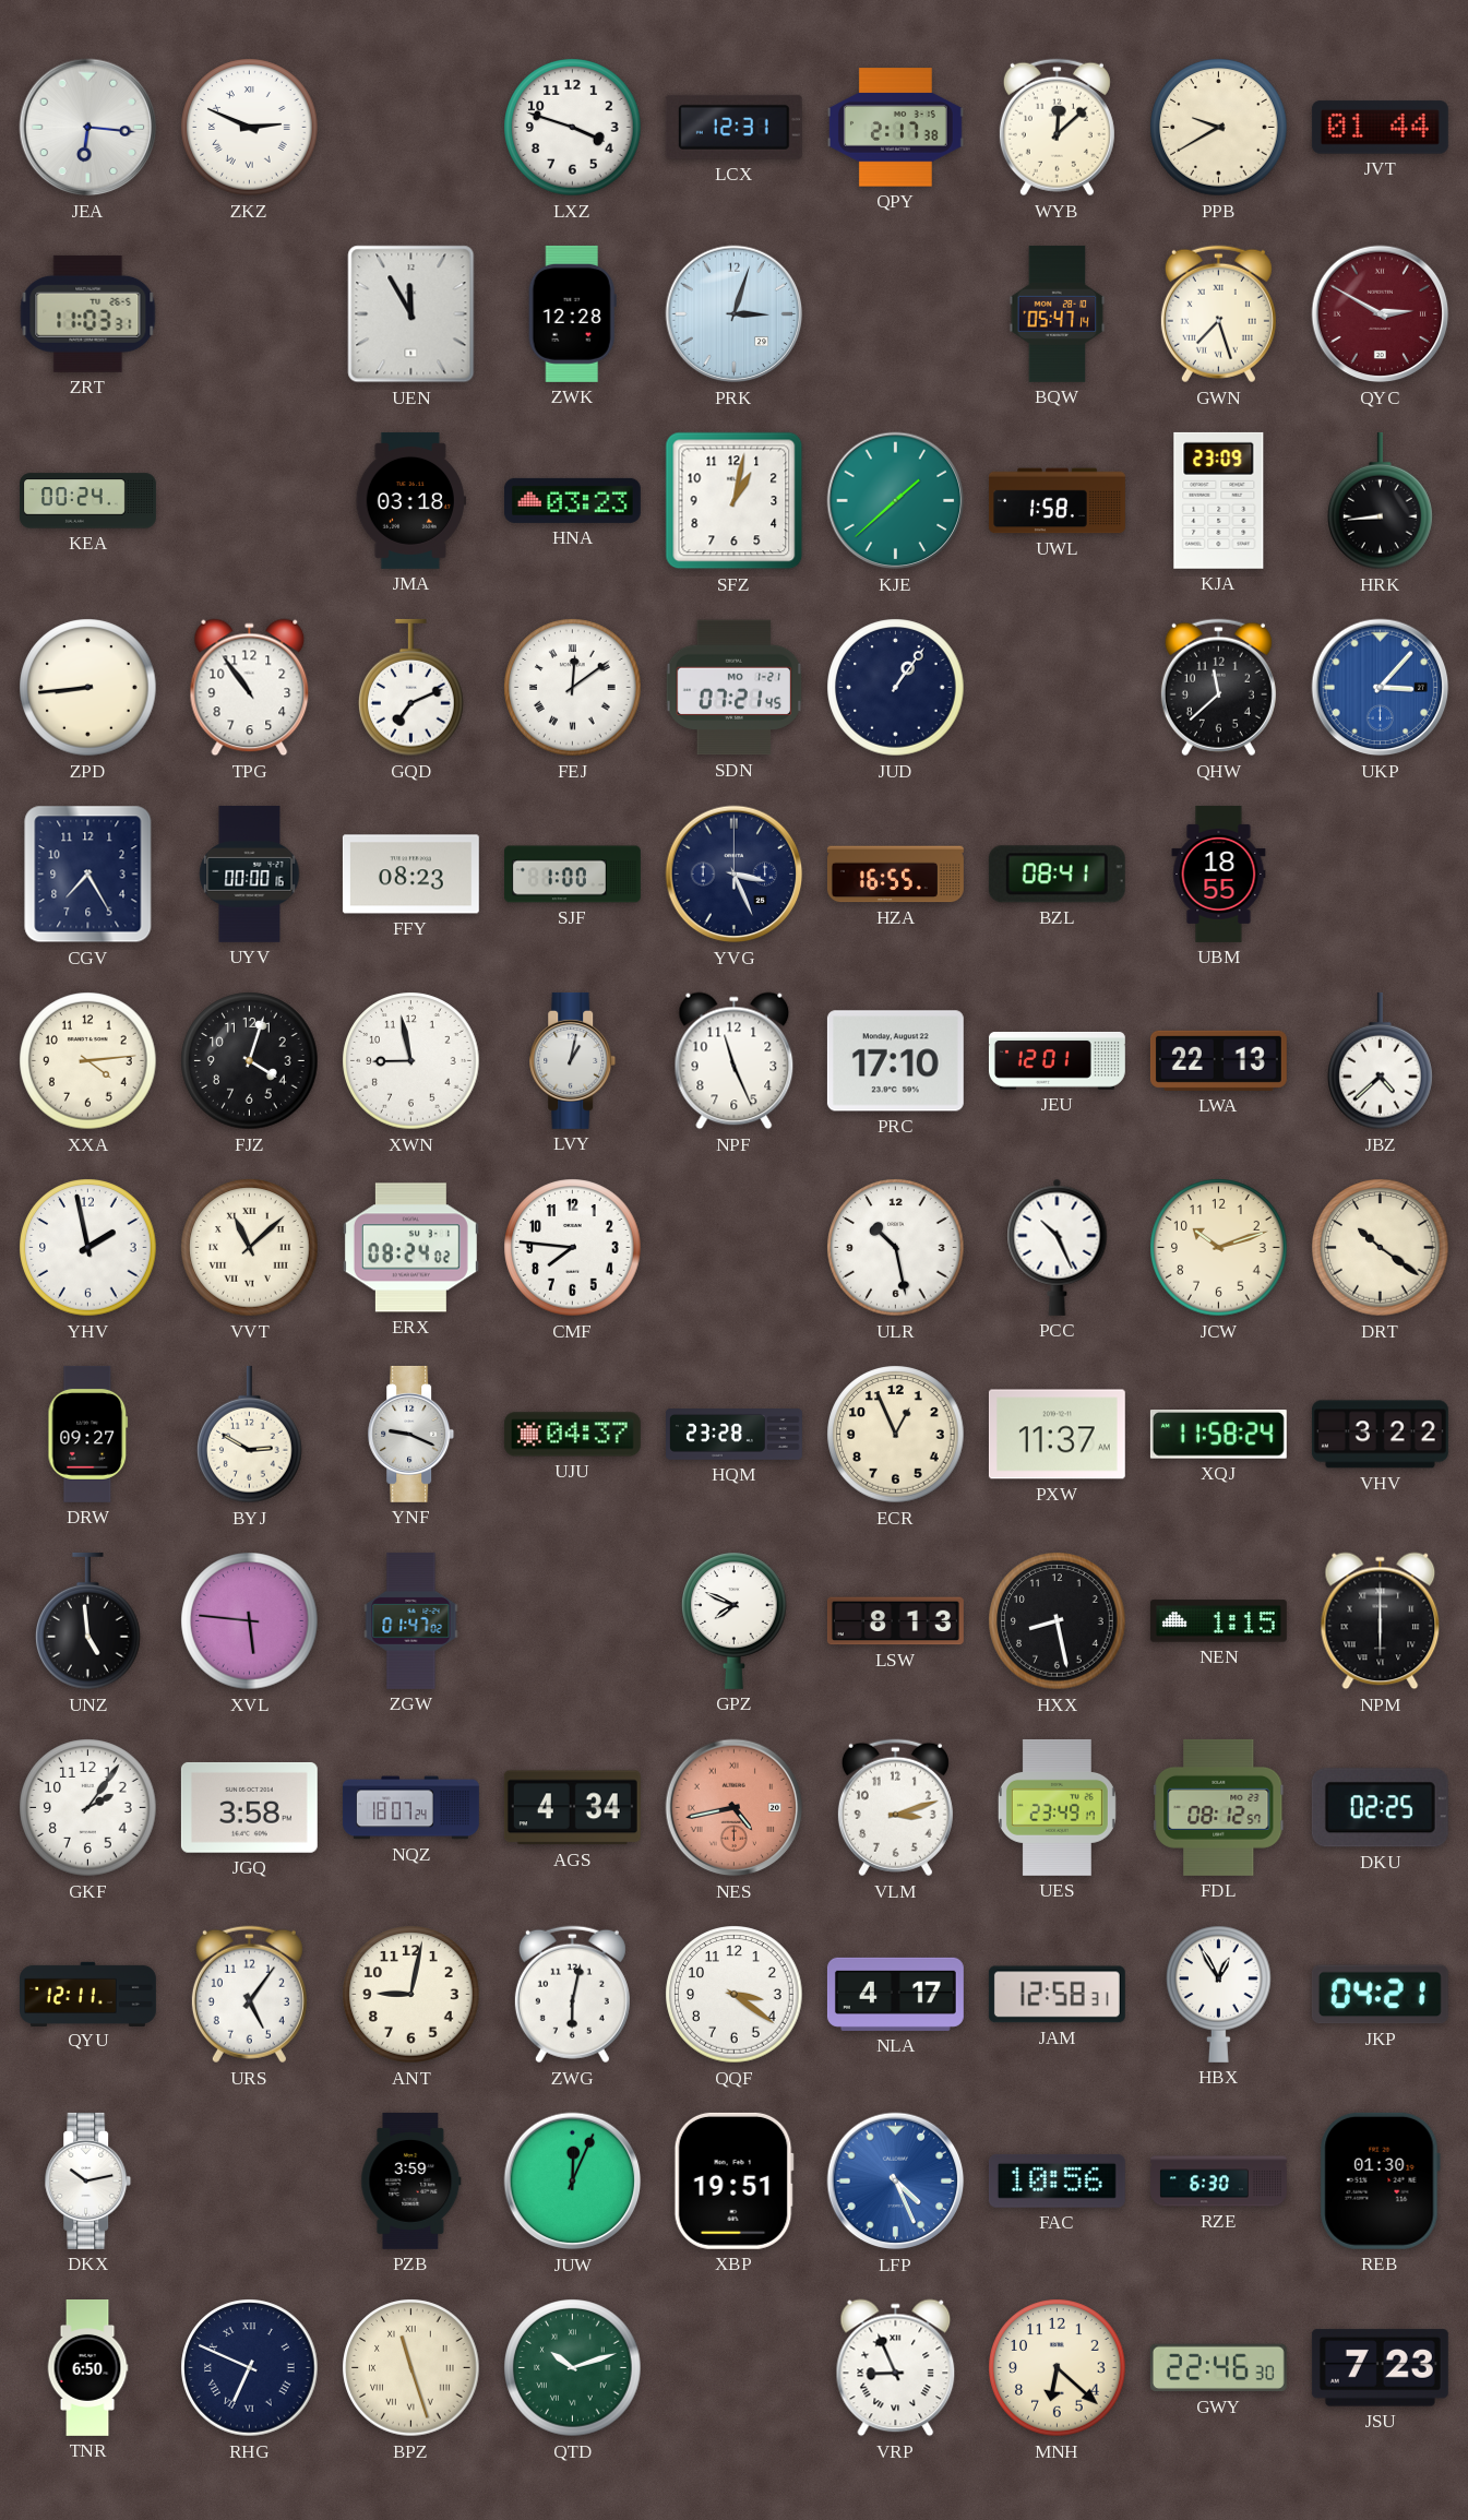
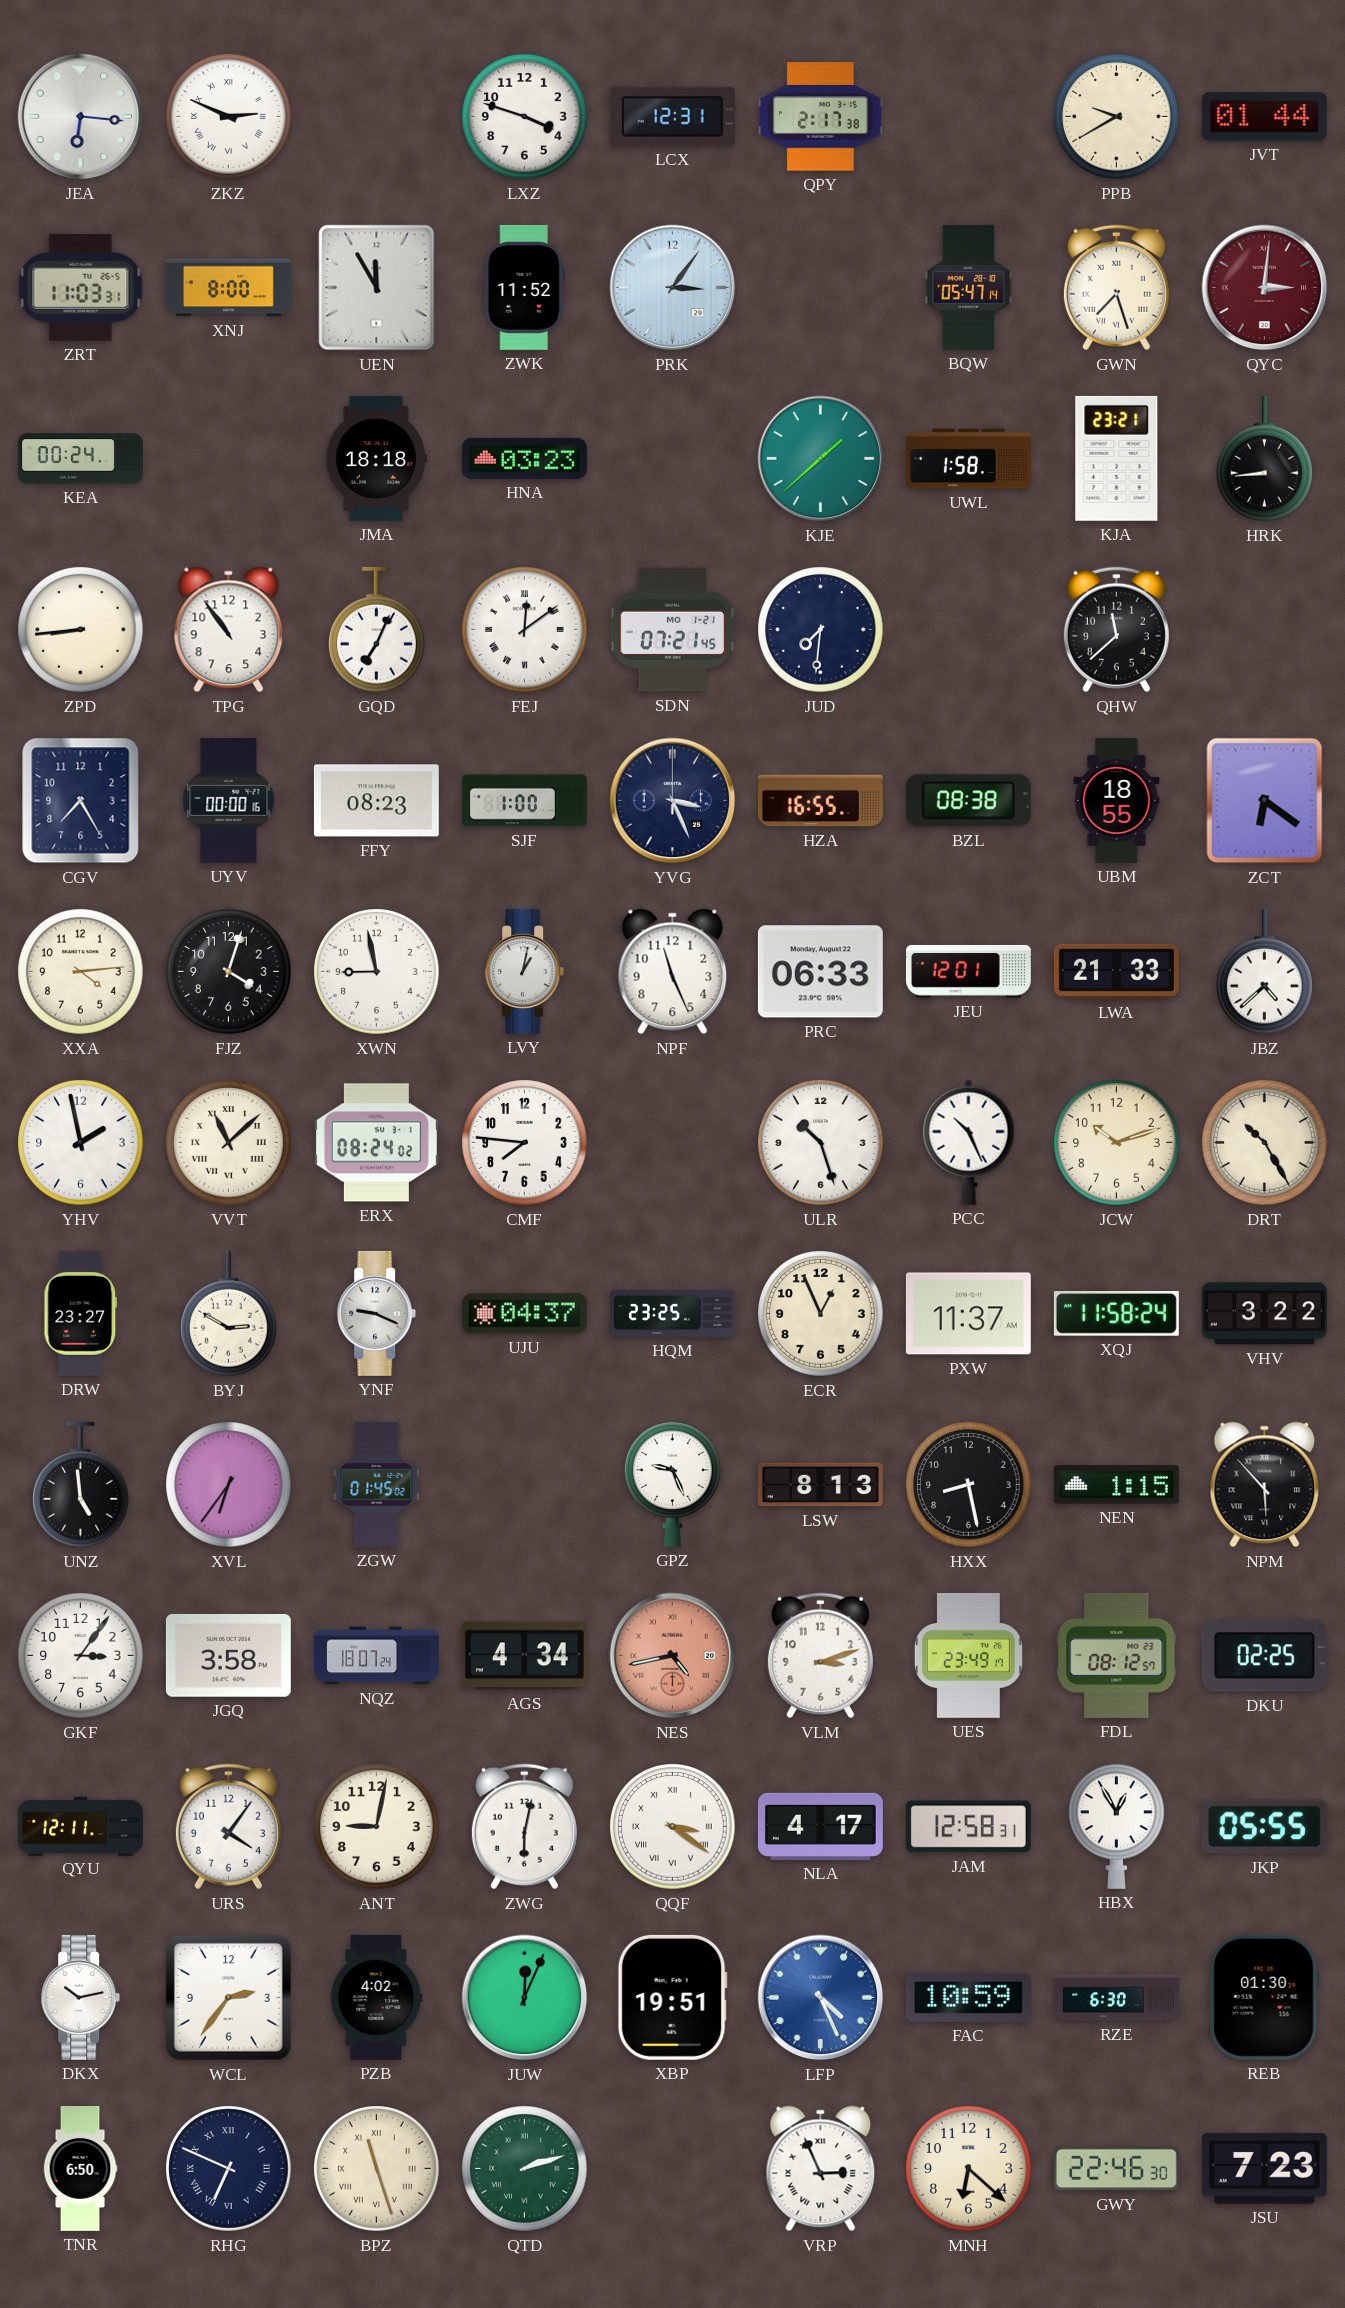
WYB: 12:08 -> none (1057, 128)
XNJ: none -> 8:00 (228, 288)
ZWK: 12:28 -> 11:52 (524, 287)
PRK: 3:03 -> 3:06 (673, 288)
QYC: 2:50 -> 3:01 (1265, 288)
JMA: 03:18 -> 18:18 (376, 458)
SFZ: 1:02 -> none (735, 501)
KJA: 23:09 -> 23:21 (1117, 458)
GQD: 7:11 -> 7:04 (377, 630)
JUD: 1:06 -> 7:31 (821, 630)
UKP: 3:07 -> none (1381, 688)
BZL: 08:41 -> 08:38 (968, 801)
ZCT: none -> 6:21 (1265, 801)
PRC: 17:10 -> 06:33 (820, 972)
LWA: 22:13 -> 21:33 (1116, 971)
ULR: 10:28 -> 10:27 (821, 1143)
DRT: 10:21 -> 10:25 (1265, 1143)
DRW: 09:27 -> 23:27 (81, 1313)
HQM: 23:28 -> 23:25 (673, 1314)
XVL: 5:46 -> 6:36 (229, 1485)
ZGW: 01:47 -> 01:45 (377, 1484)
GPZ: 7:49 -> 9:26 (673, 1484)
NPM: 6:00 -> 5:53 (1265, 1485)
GKF: 2:06 -> 3:06 (81, 1656)
URS: 5:06 -> 4:06 (228, 1827)
QQF numerals: Arabic -> Roman (673, 1827)
JKP: 04:21 -> 05:55 (1264, 1827)
WCL: none -> 2:36 (228, 1997)
PZB: 3:59 -> 4:02 (377, 1997)
FAC: 10:56 -> 10:59 (968, 1997)
QTD: 10:12 -> 2:12 (525, 2169)
VRP: 8:56 -> 2:56 (821, 2169)
